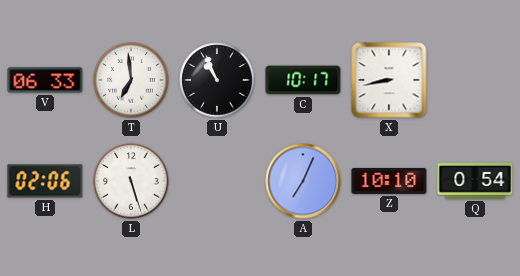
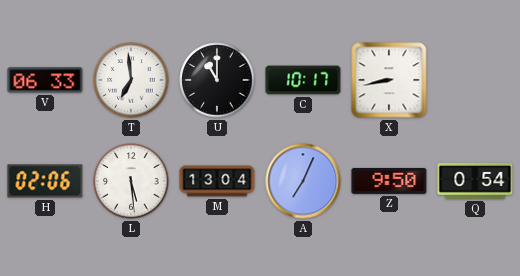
U: 10:56 -> 11:00 (217, 80)
L: 5:27 -> 5:29 (131, 181)
M: none -> 13:04 (217, 181)
Z: 10:10 -> 9:50 (389, 181)
